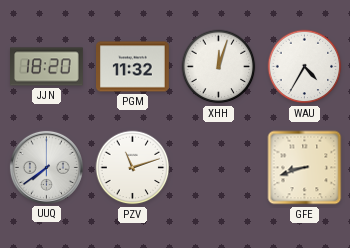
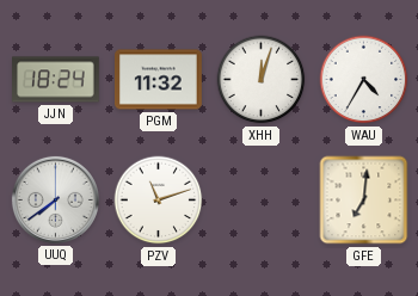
JJN: 18:20 -> 18:24 (56, 80)
GFE: 8:42 -> 7:01 (364, 201)
